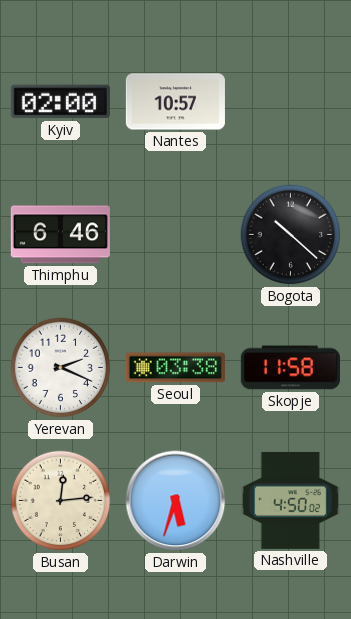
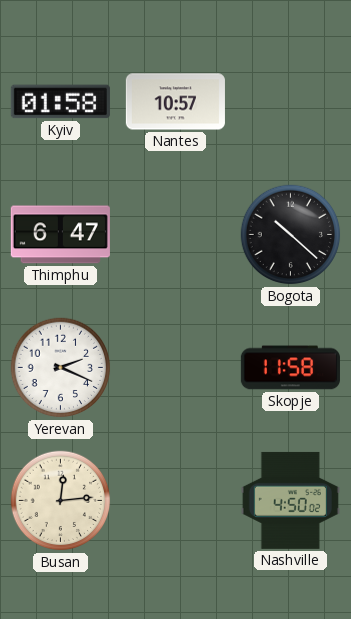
Kyiv: 02:00 -> 01:58 (60, 102)
Thimphu: 6:46 -> 6:47 (60, 235)
Seoul: 03:38 -> none (175, 368)
Darwin: 5:33 -> none (176, 501)
